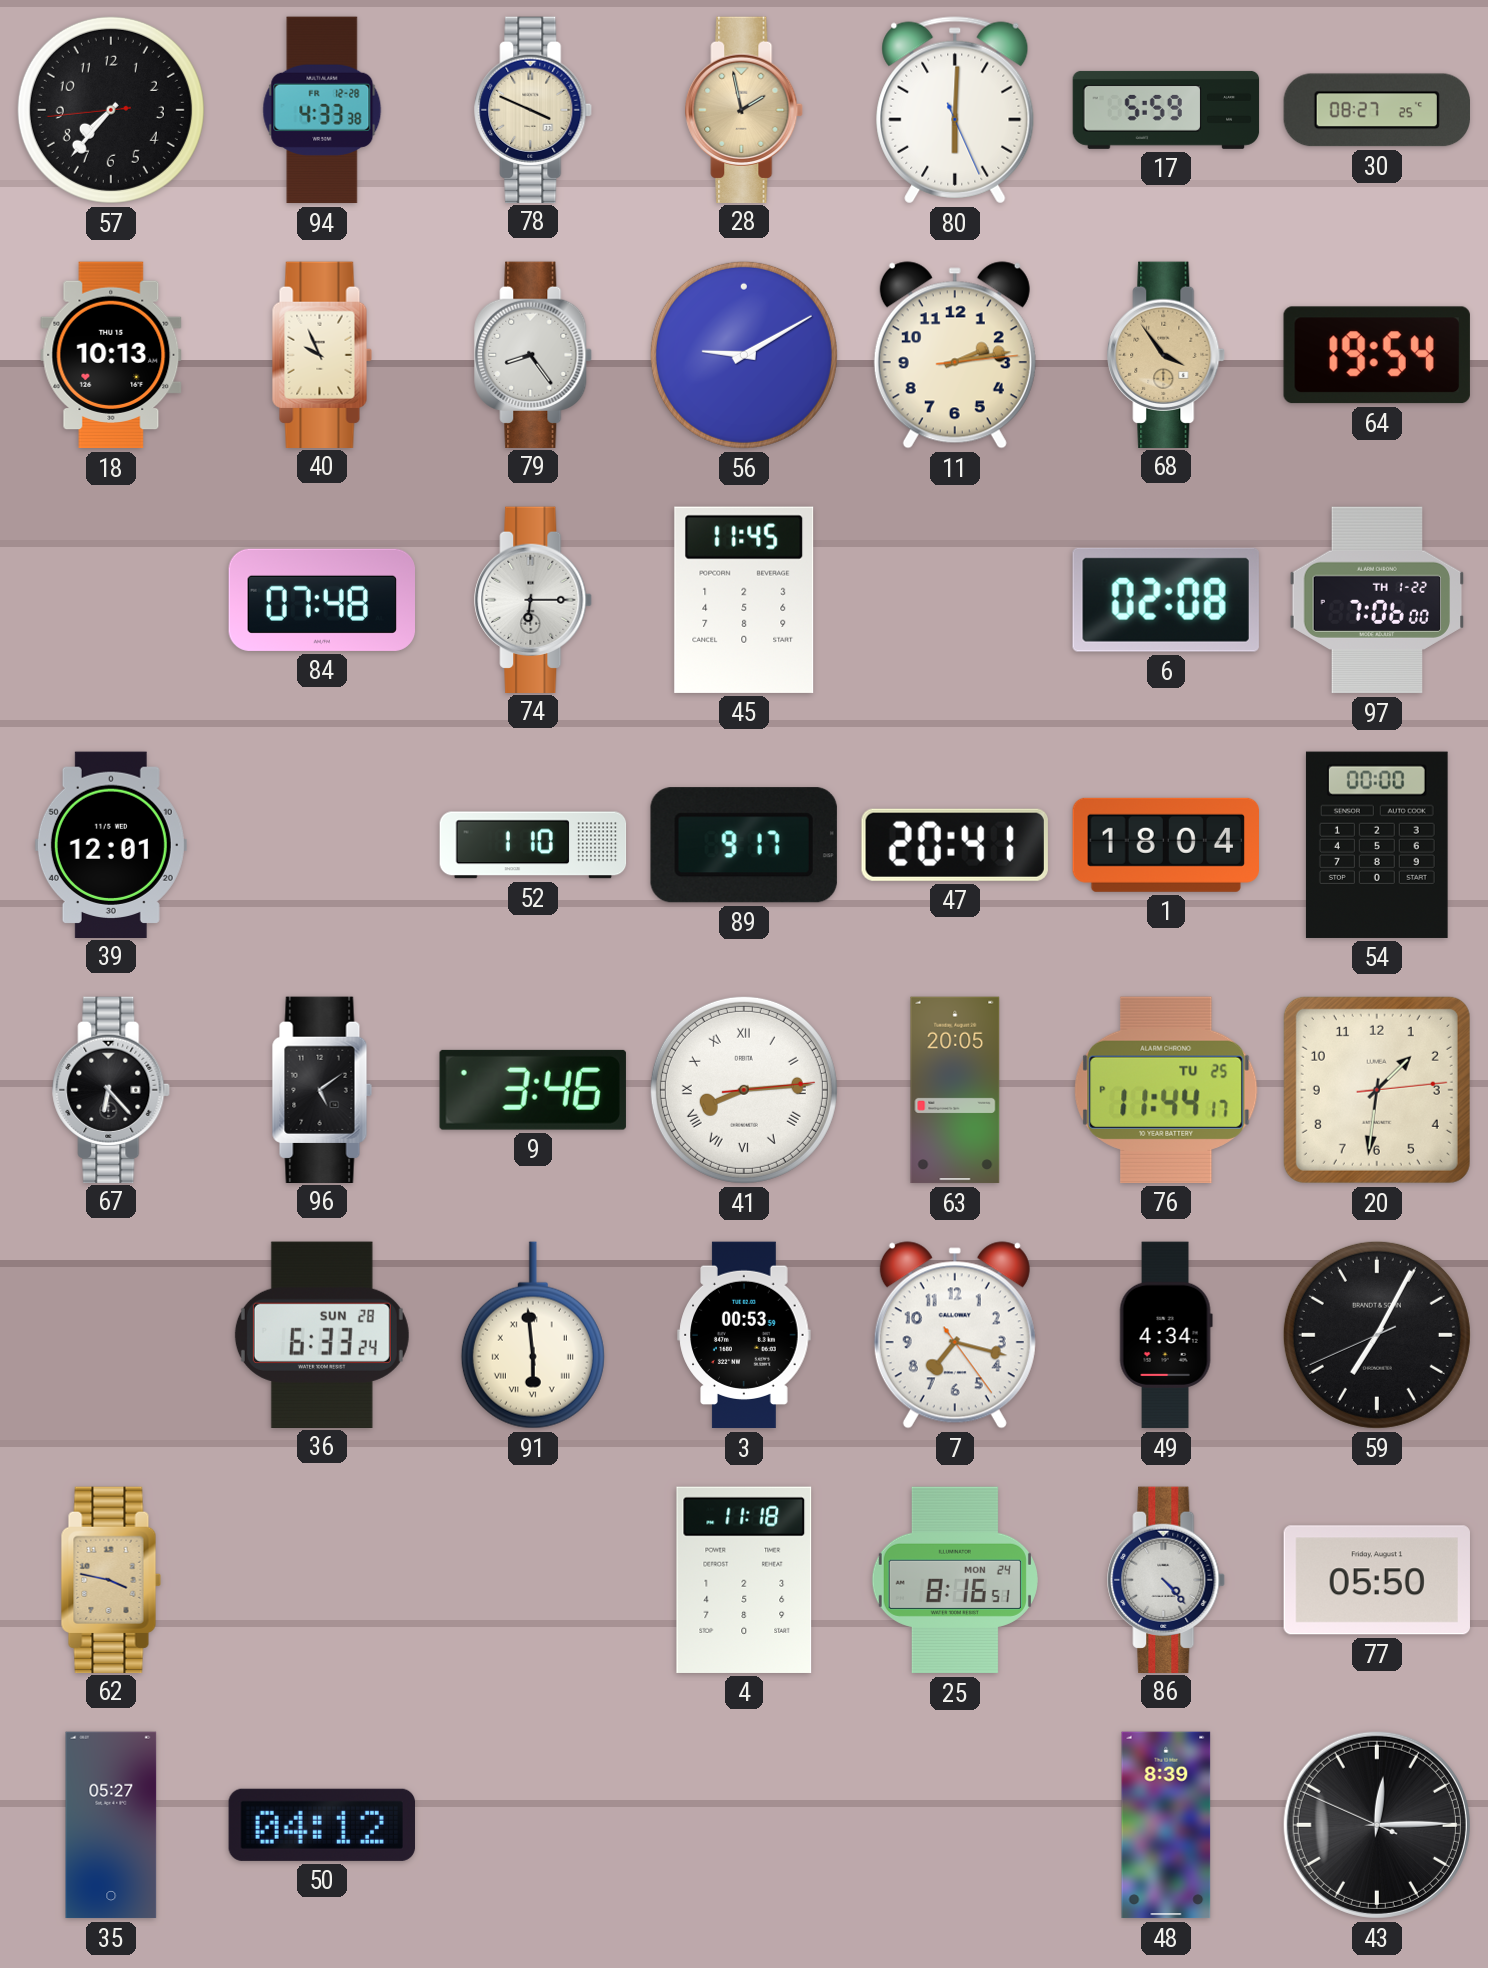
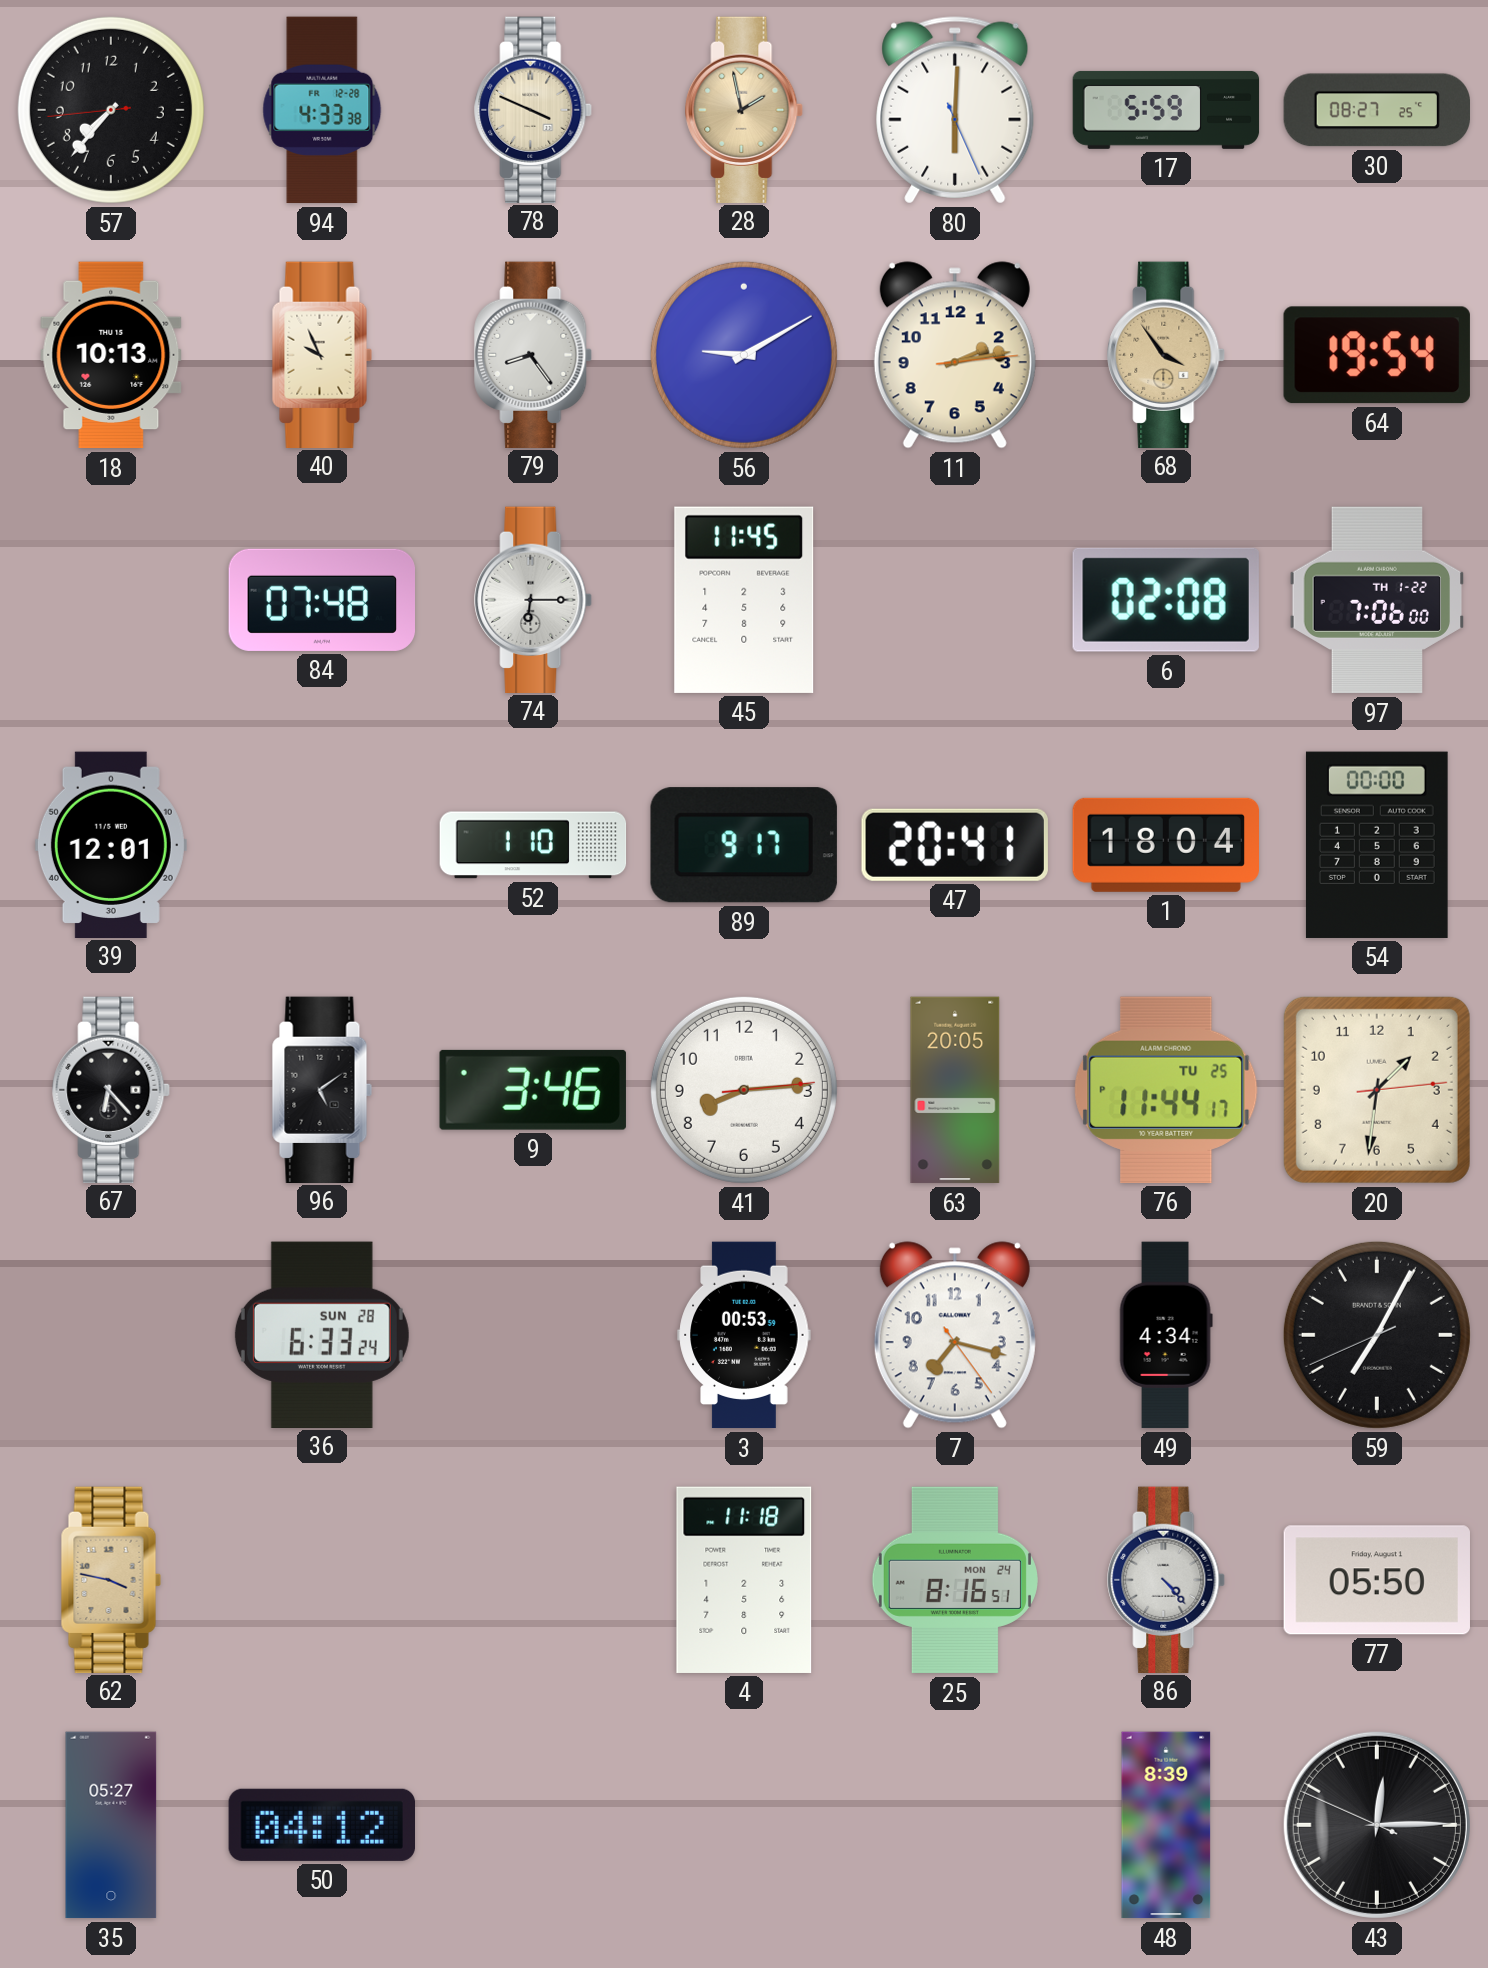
41 numerals: Roman -> Arabic (744, 1090)
91: 5:59 -> none (533, 1335)
